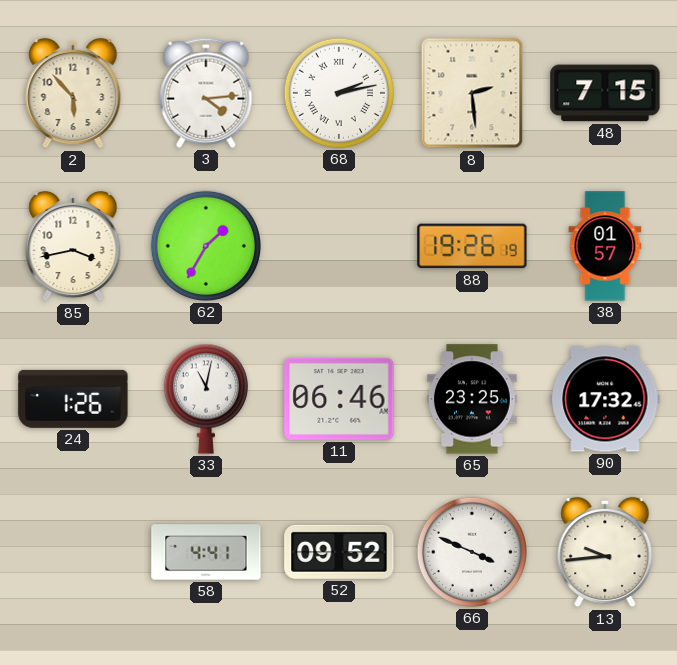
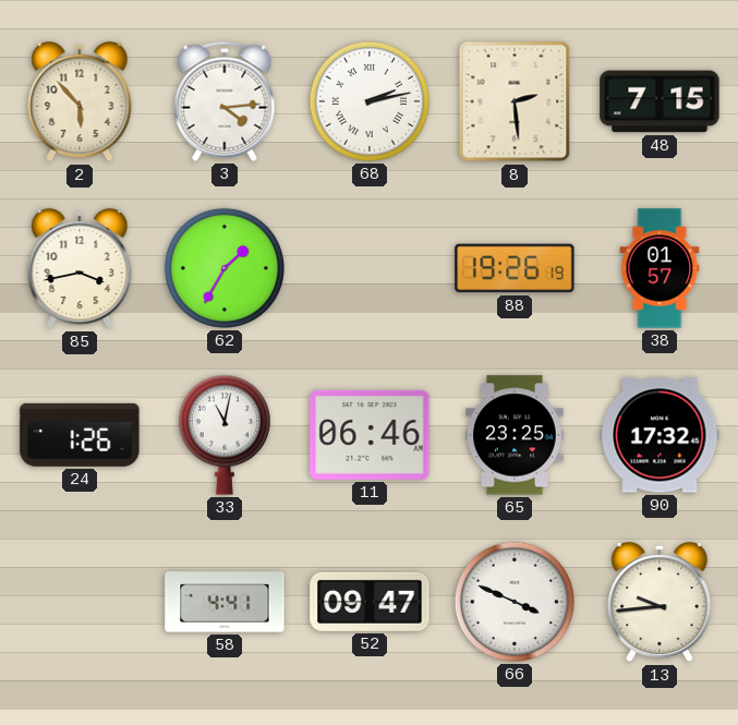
52: 09:52 -> 09:47 (370, 602)
